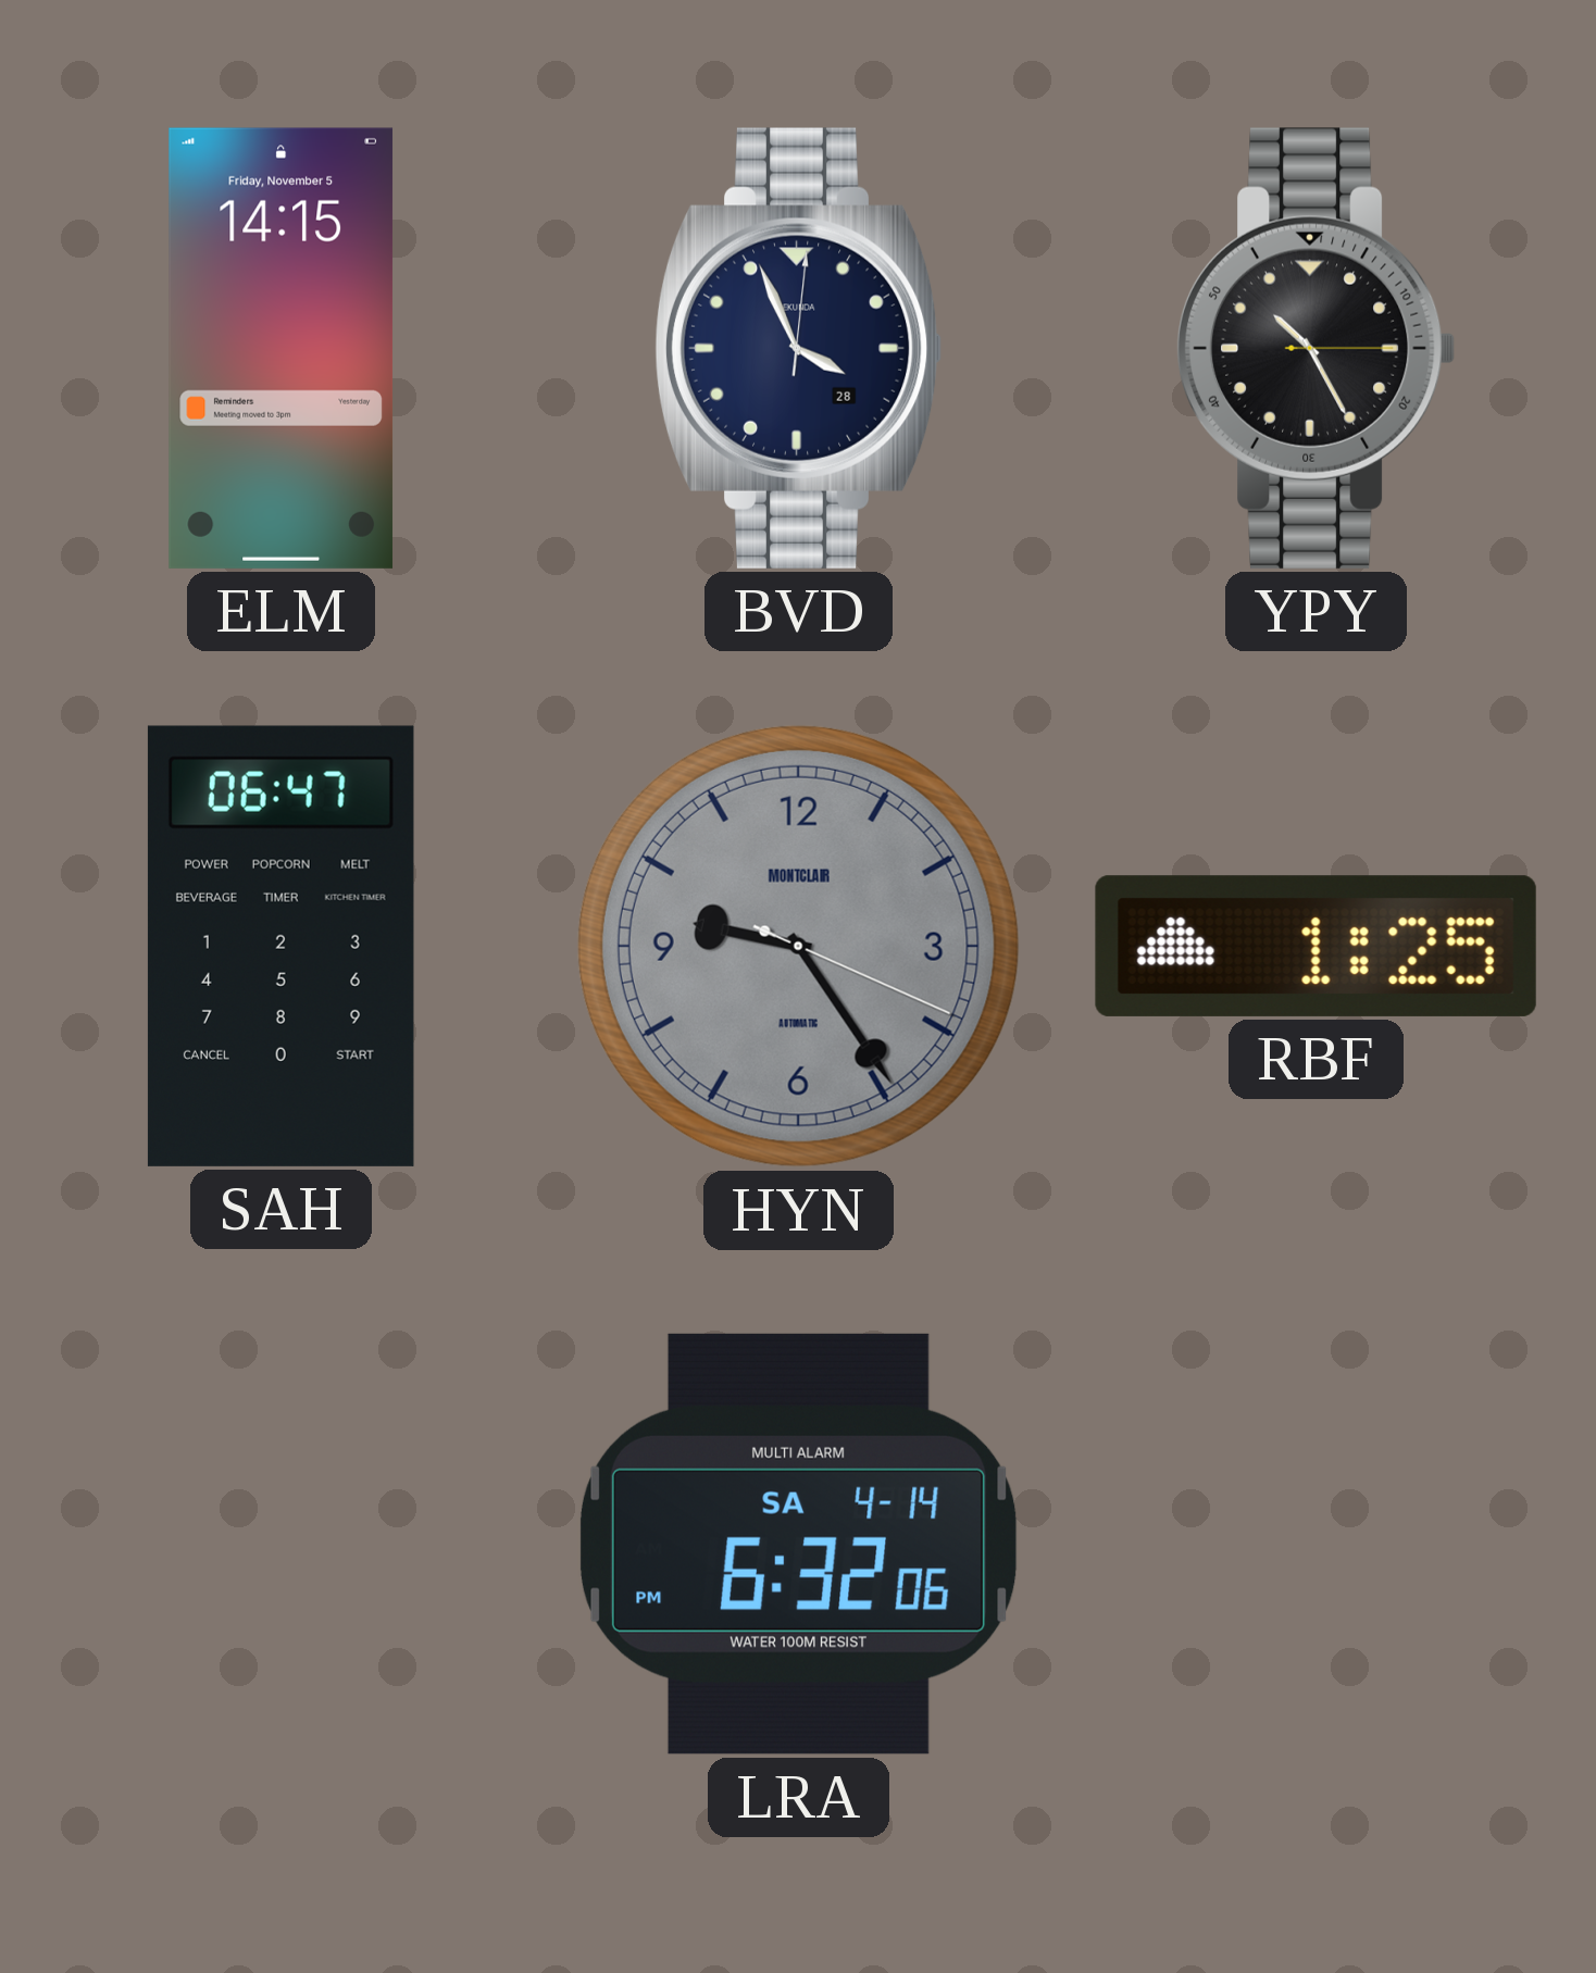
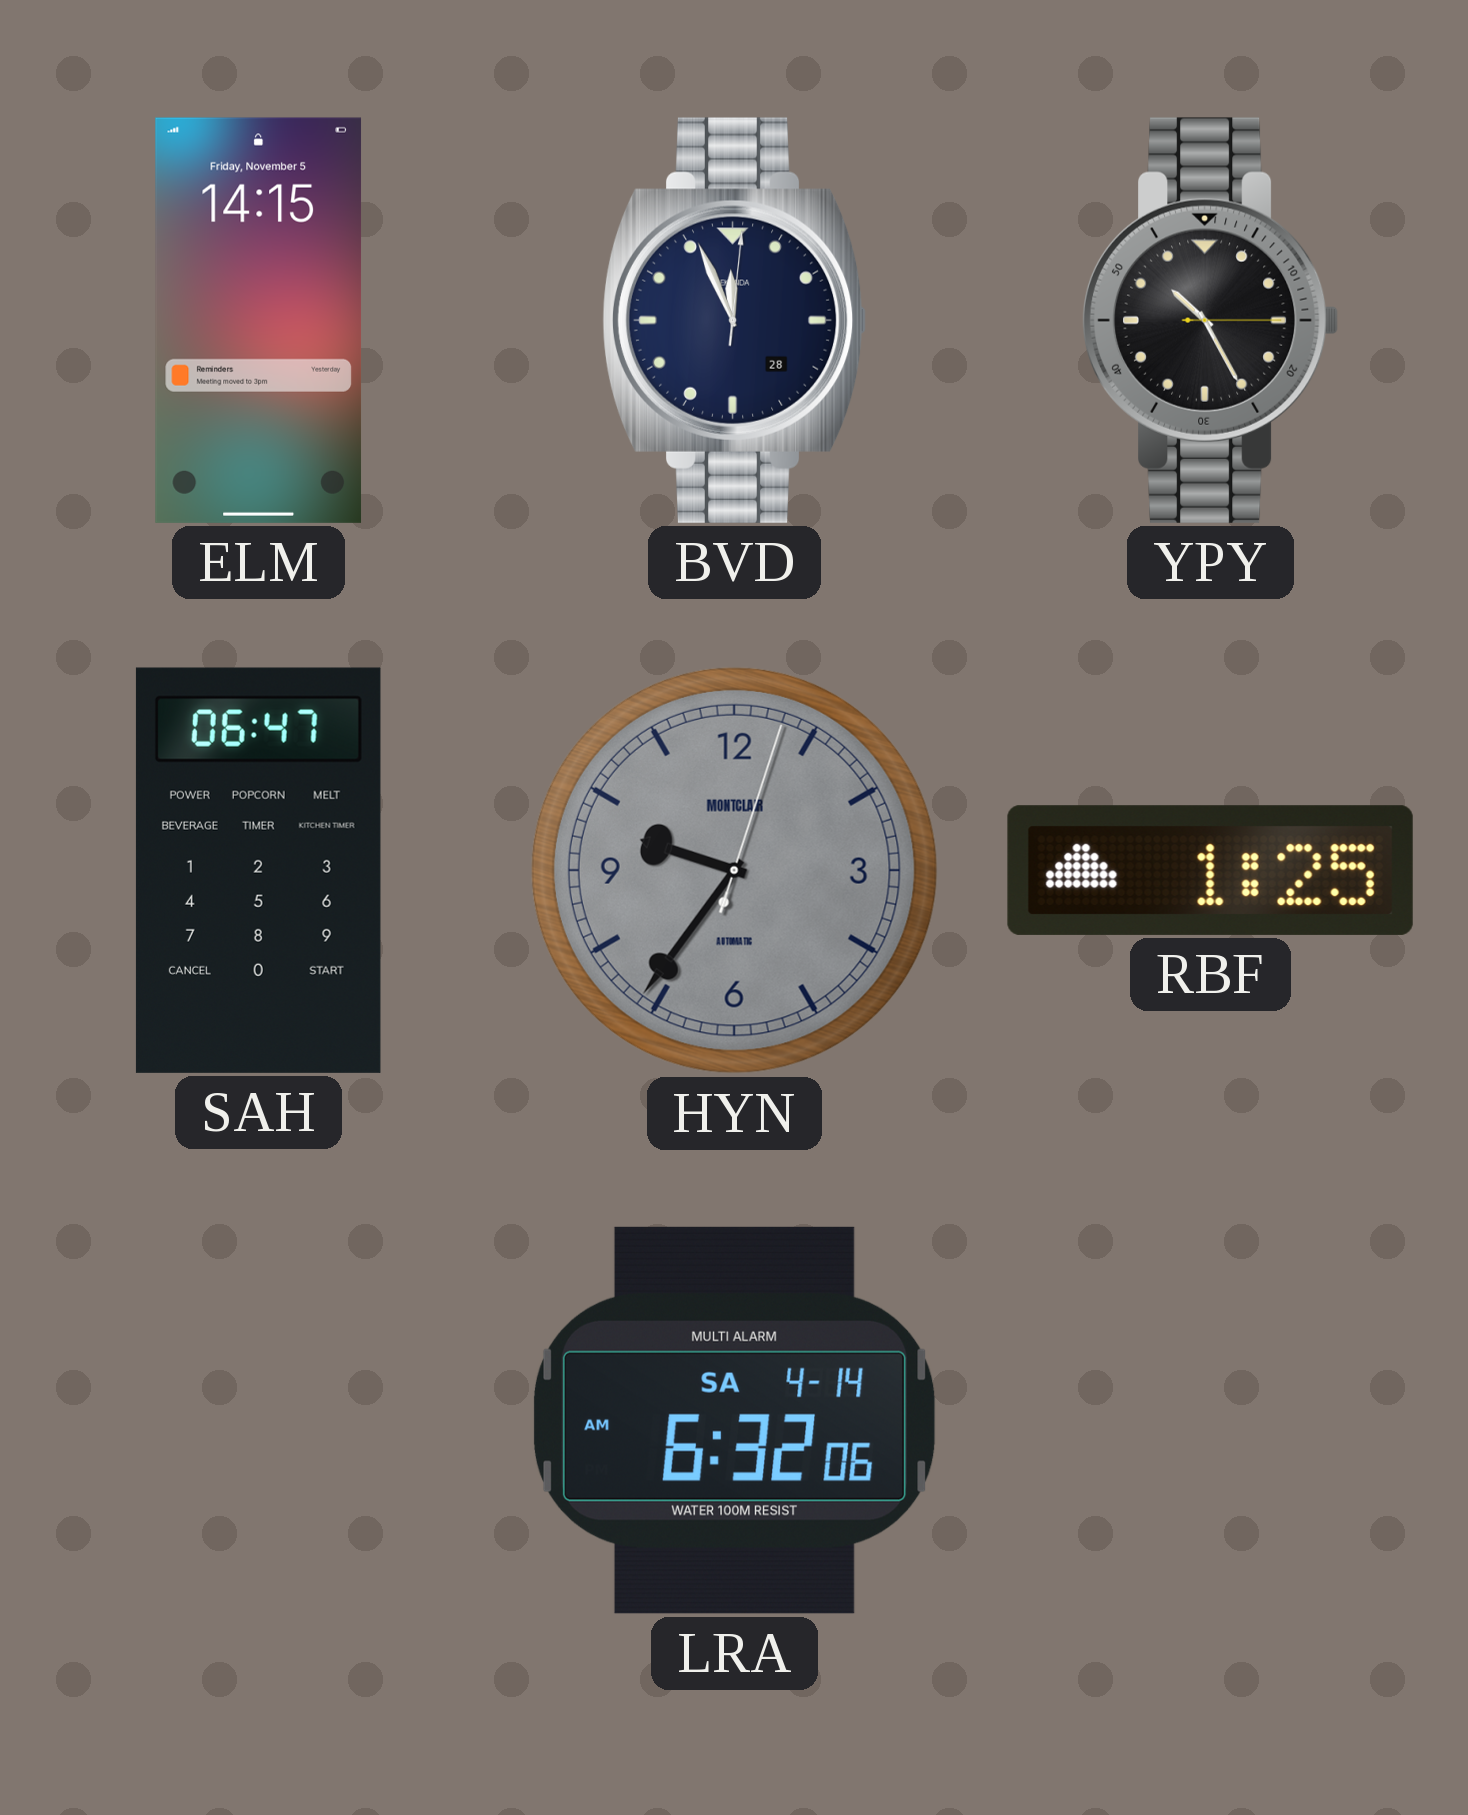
BVD: 3:56 -> 11:56 (734, 320)
HYN: 9:24 -> 9:36 (734, 870)
LRA: 6:32:06 PM -> 6:32:06 AM (734, 1420)
